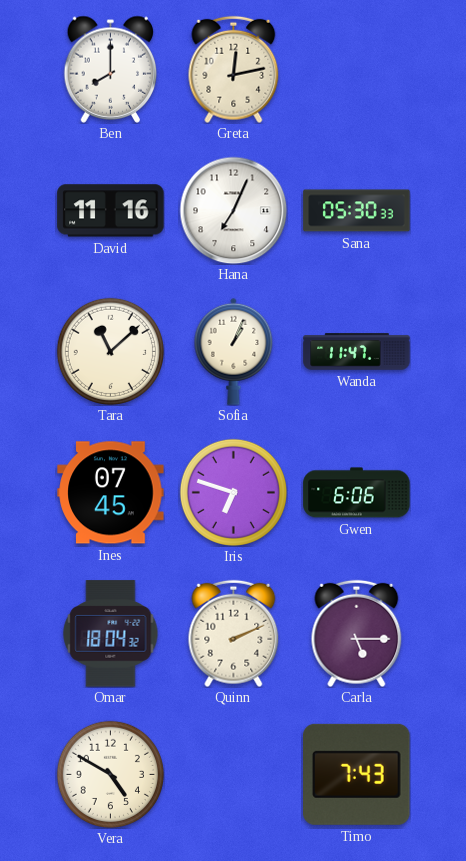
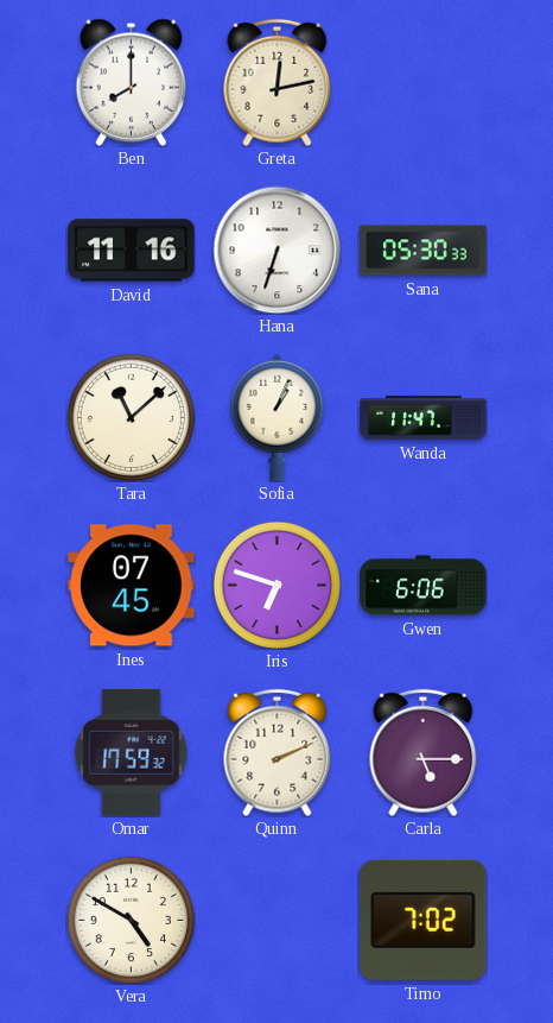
Hana: 7:04 -> 6:33 (276, 250)
Omar: 18:04 -> 17:59 (132, 753)
Timo: 7:43 -> 7:02 (424, 920)
